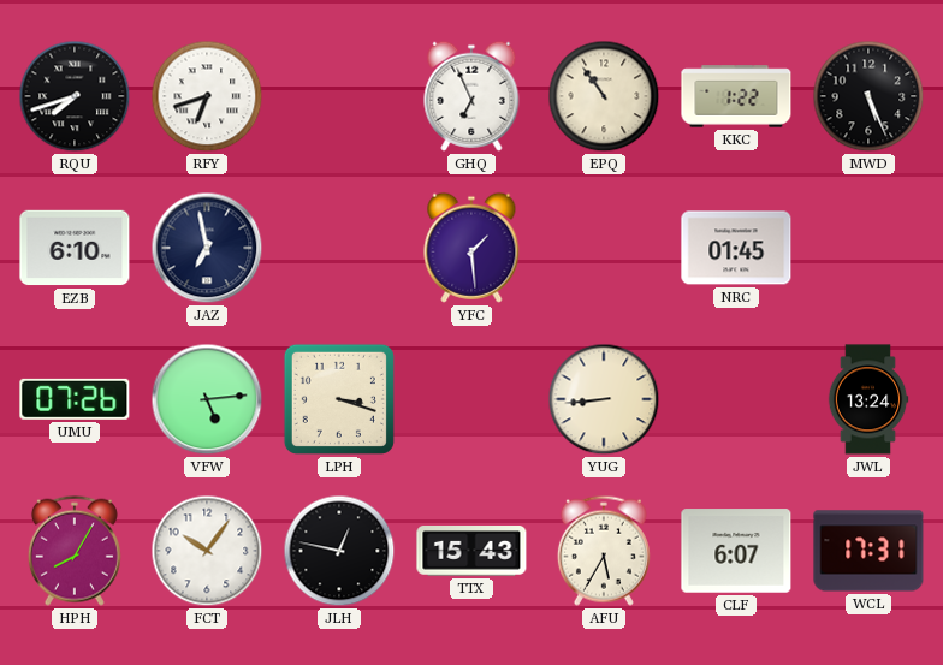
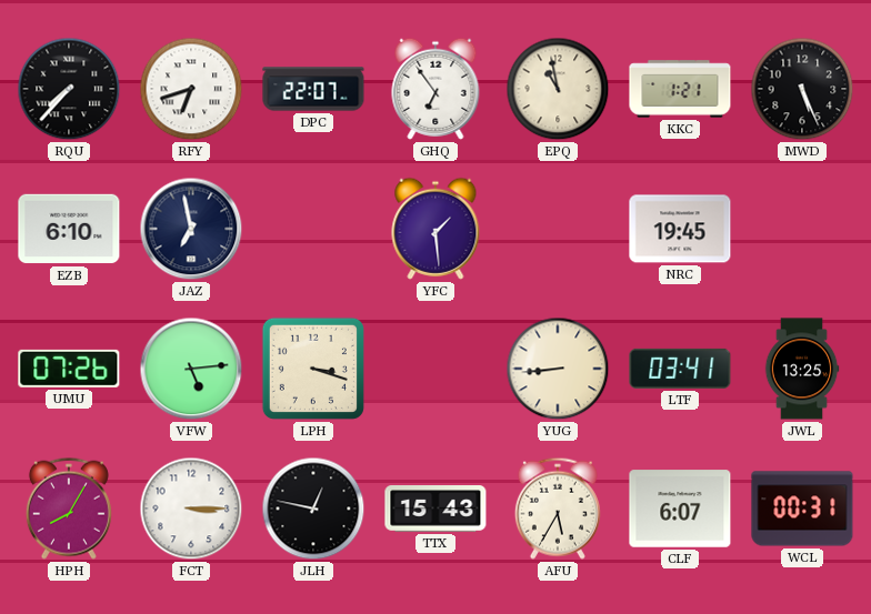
RQU: 7:42 -> 7:37 (69, 89)
DPC: none -> 22:07 (313, 89)
GHQ: 6:56 -> 6:54 (436, 89)
EPQ: 10:54 -> 10:58 (558, 89)
KKC: 1:22 -> 1:21 (680, 89)
NRC: 01:45 -> 19:45 (680, 229)
LTF: none -> 03:41 (680, 369)
JWL: 13:24 -> 13:25 (802, 369)
FCT: 10:06 -> 3:15 (191, 509)
WCL: 17:31 -> 00:31 (802, 509)
